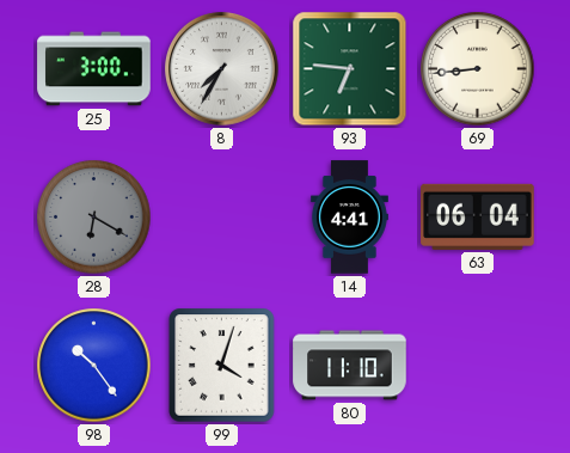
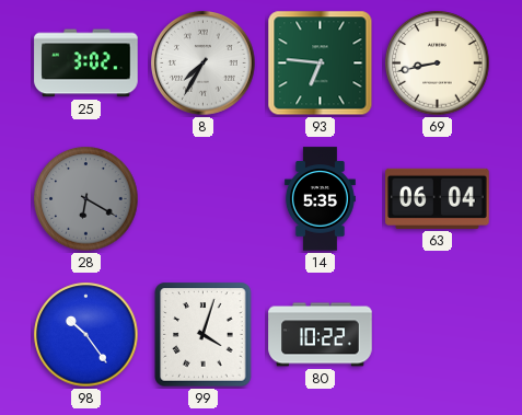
25: 3:00 -> 3:02 (86, 64)
69: 8:44 -> 8:43 (438, 64)
14: 4:41 -> 5:35 (320, 199)
80: 11:10 -> 10:22 (321, 335)
